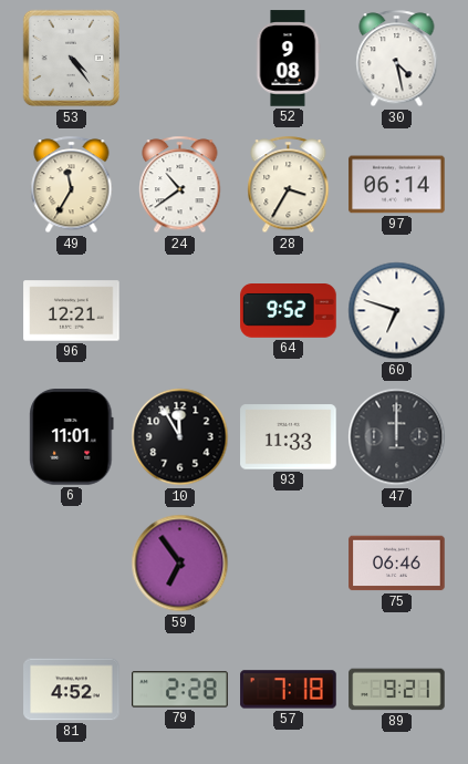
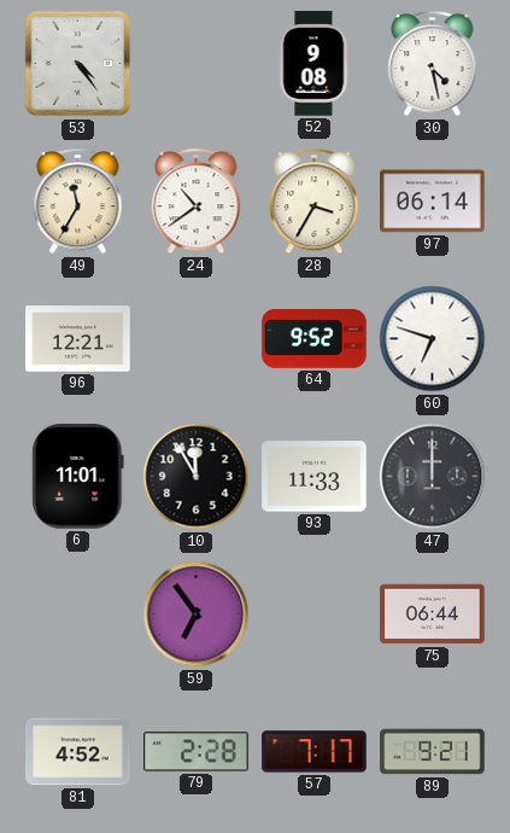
75: 06:46 -> 06:44 (433, 614)
57: 7:18 -> 7:17 (315, 752)
